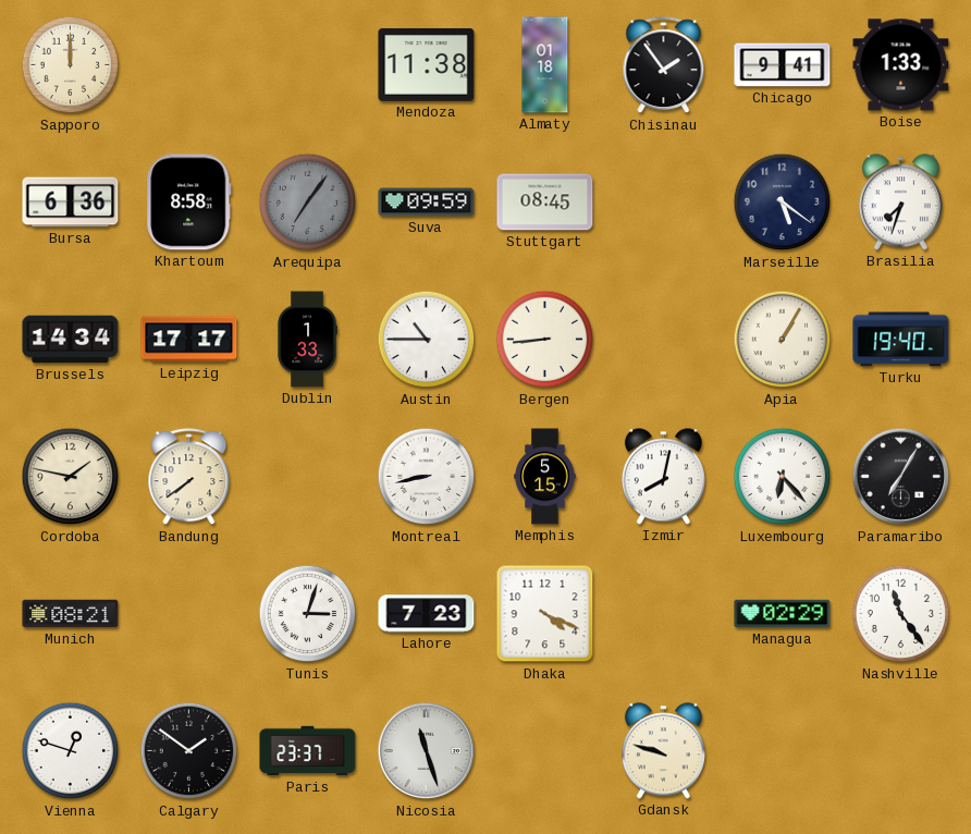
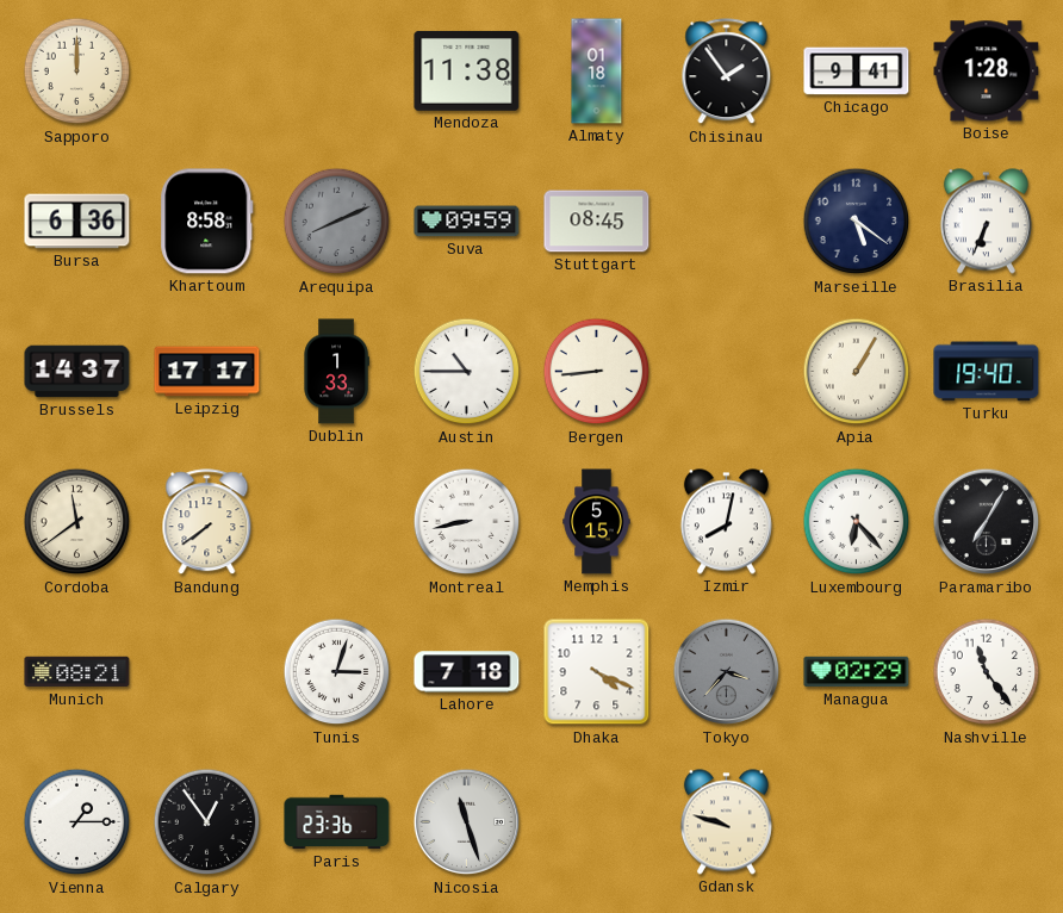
Boise: 1:33 -> 1:28 (987, 72)
Arequipa: 7:06 -> 8:11 (337, 222)
Brasilia: 7:33 -> 6:34 (986, 222)
Brussels: 14:34 -> 14:37 (77, 372)
Cordoba: 1:47 -> 11:39 (77, 522)
Lahore: 7:23 -> 7:18 (467, 672)
Tokyo: none -> 3:37 (727, 672)
Vienna: 12:48 -> 1:15 (77, 822)
Calgary: 1:51 -> 12:54 (207, 822)
Paris: 23:37 -> 23:36 (337, 822)
